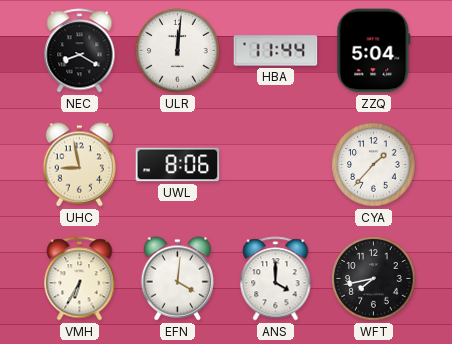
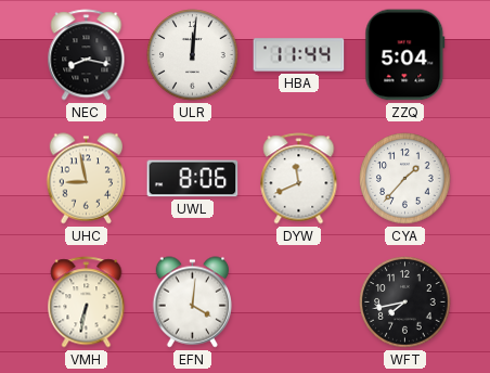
NEC: 8:20 -> 8:17 (87, 55)
DYW: none -> 11:41 (299, 179)
VMH: 6:35 -> 6:32 (87, 303)
ANS: 4:00 -> none (276, 279)
